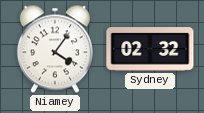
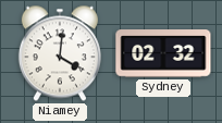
Niamey: 4:06 -> 4:01 (60, 53)
